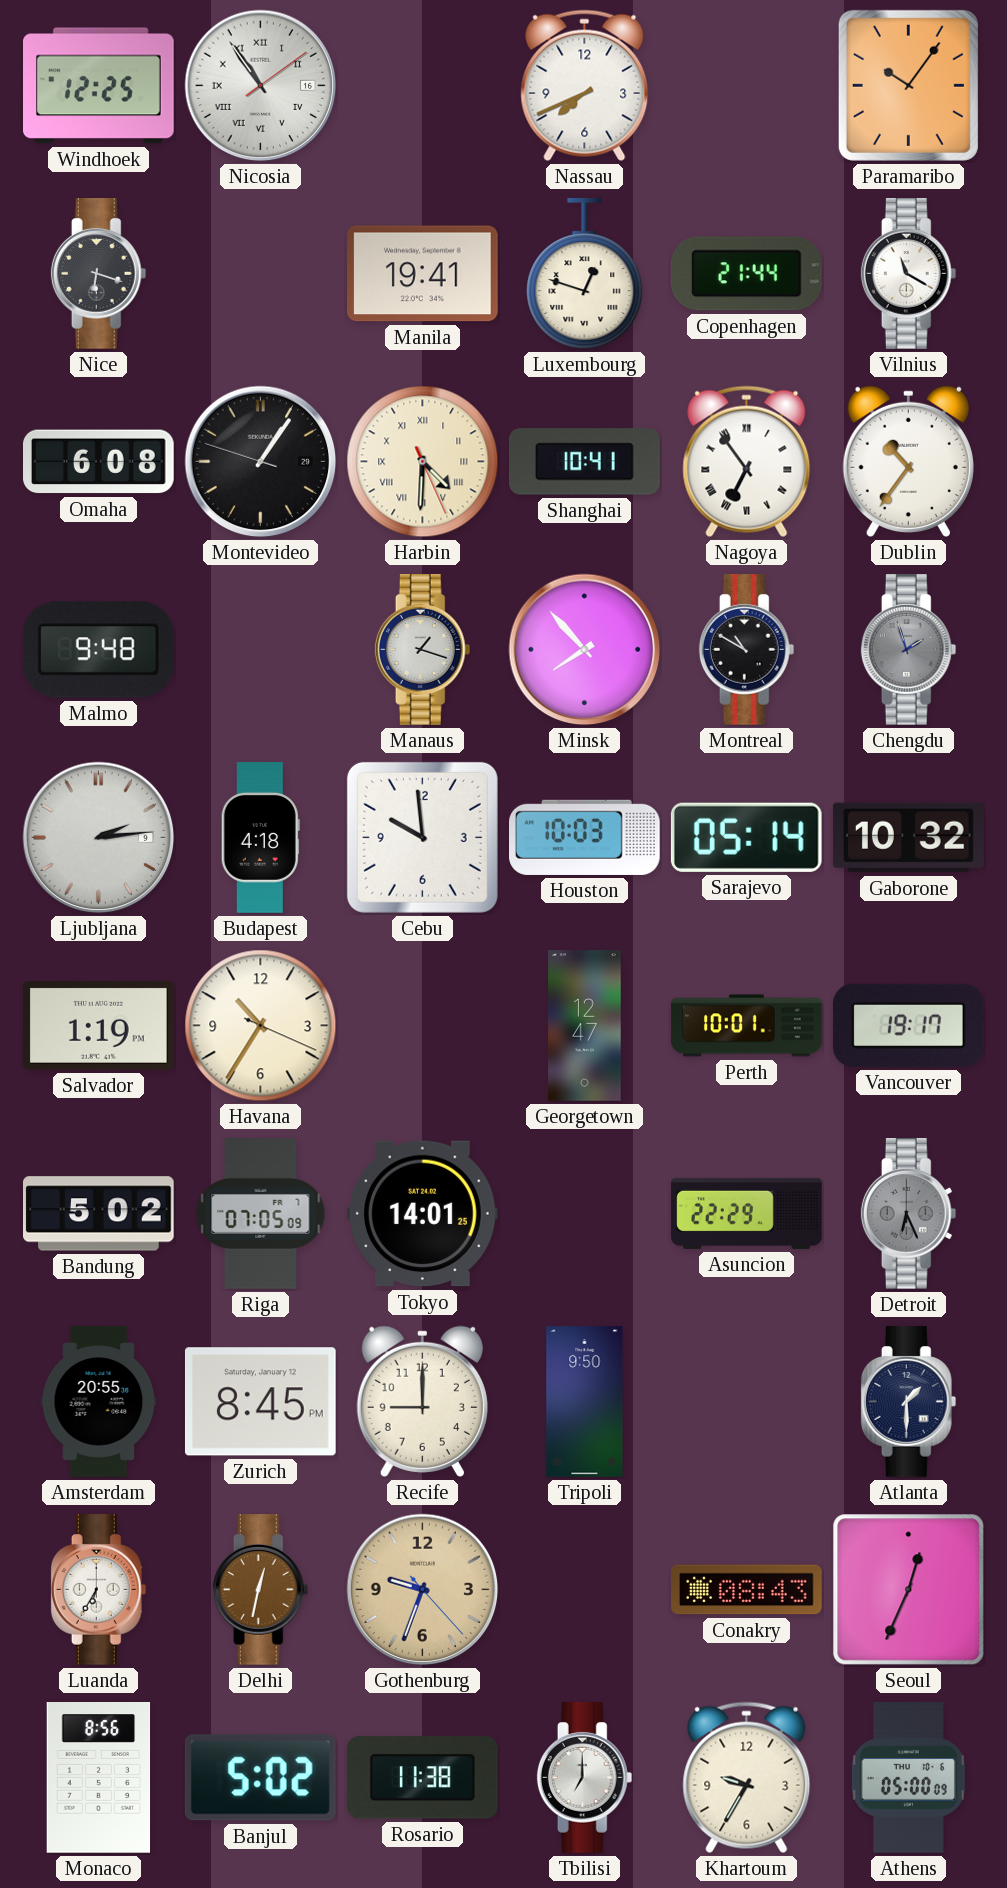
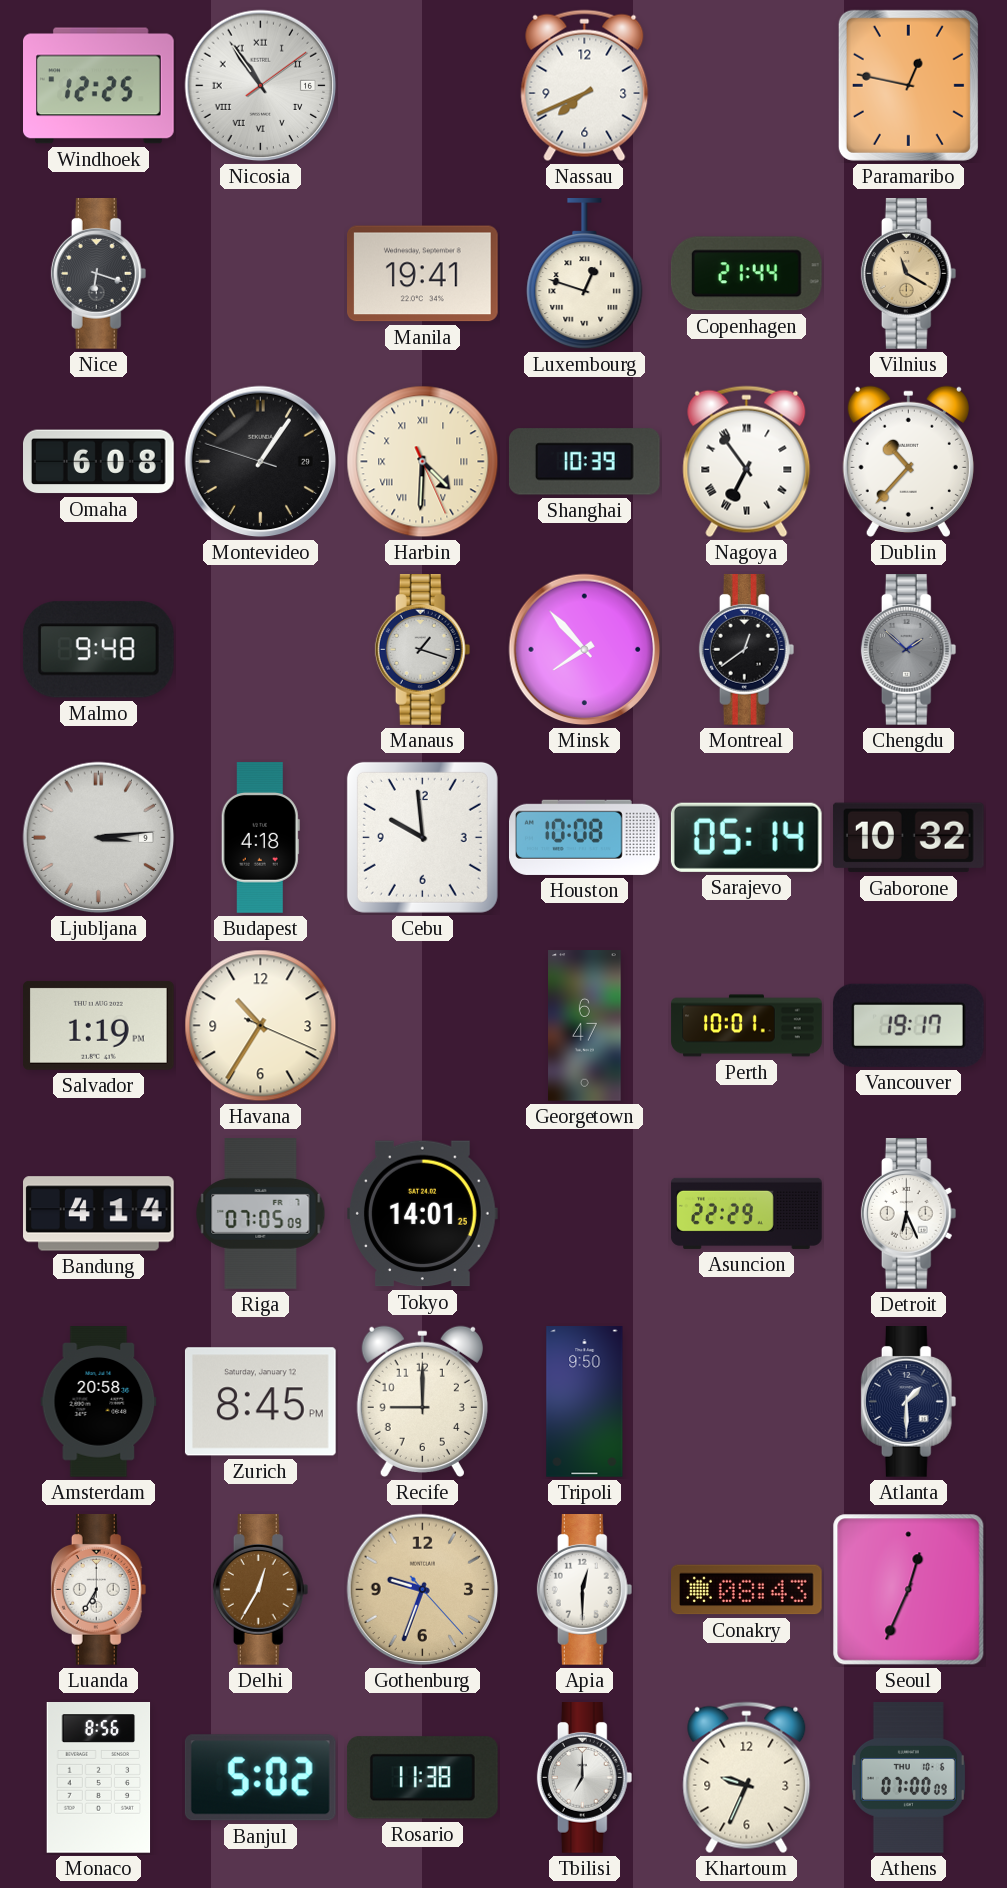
Paramaribo: 10:06 -> 12:47 (908, 85)
Vilnius dial: white -> champagne (909, 274)
Shanghai: 10:41 -> 10:39 (584, 462)
Dublin: 10:36 -> 10:37 (908, 461)
Montreal: 10:50 -> 12:39 (747, 650)
Chengdu: 1:57 -> 1:52 (909, 650)
Ljubljana: 2:14 -> 3:14 (99, 838)
Houston: 10:03 -> 10:08 (585, 837)
Georgetown: 12:47 -> 6:47 (585, 1026)
Bandung: 5:02 -> 4:14 (99, 1214)
Detroit dial: grey -> white (909, 1214)
Amsterdam: 20:55 -> 20:58 (99, 1402)
Delhi: 12:32 -> 12:35 (261, 1590)
Apia: none -> 12:30 (585, 1590)
Khartoum: 9:35 -> 9:34 (747, 1778)
Athens: 05:00 -> 07:00 (908, 1778)
